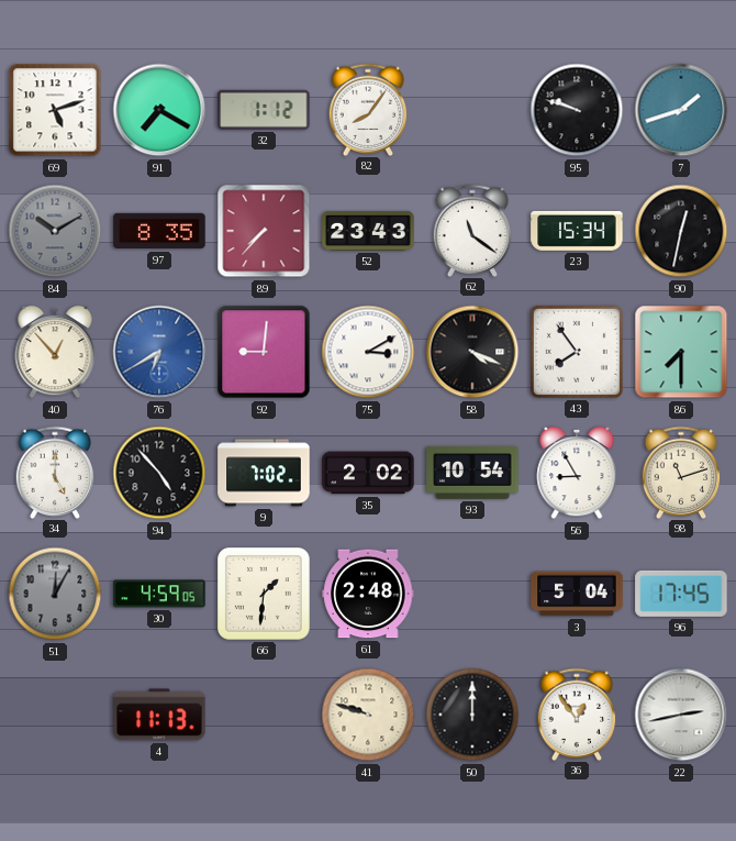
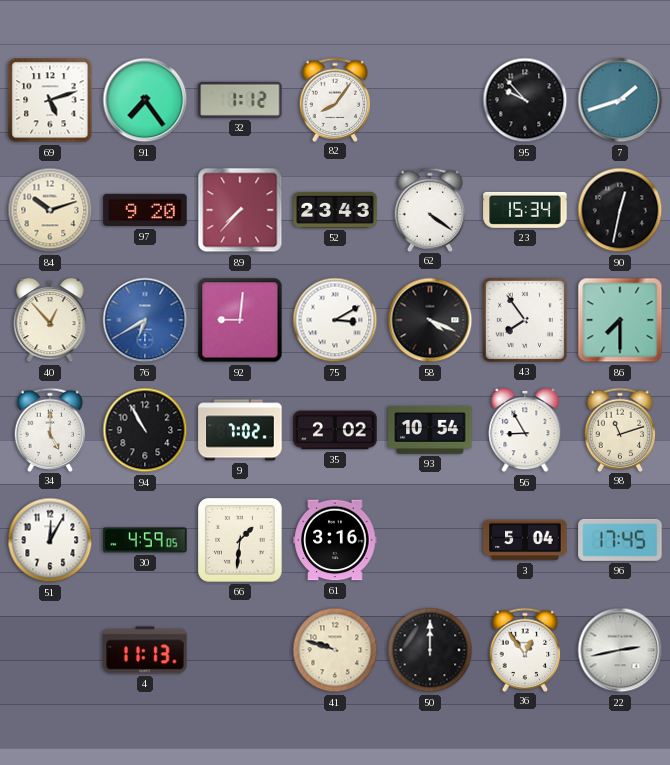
91: 7:20 -> 7:24 (145, 100)
95: 9:48 -> 9:53 (525, 100)
84: 10:10 -> 10:12 (50, 210)
84 dial: grey -> cream (50, 210)
97: 8:35 -> 9:20 (145, 210)
62: 11:21 -> 4:21 (430, 209)
94: 4:53 -> 10:55 (145, 430)
51 dial: grey -> white (50, 540)
61: 2:48 -> 3:16 (335, 540)
